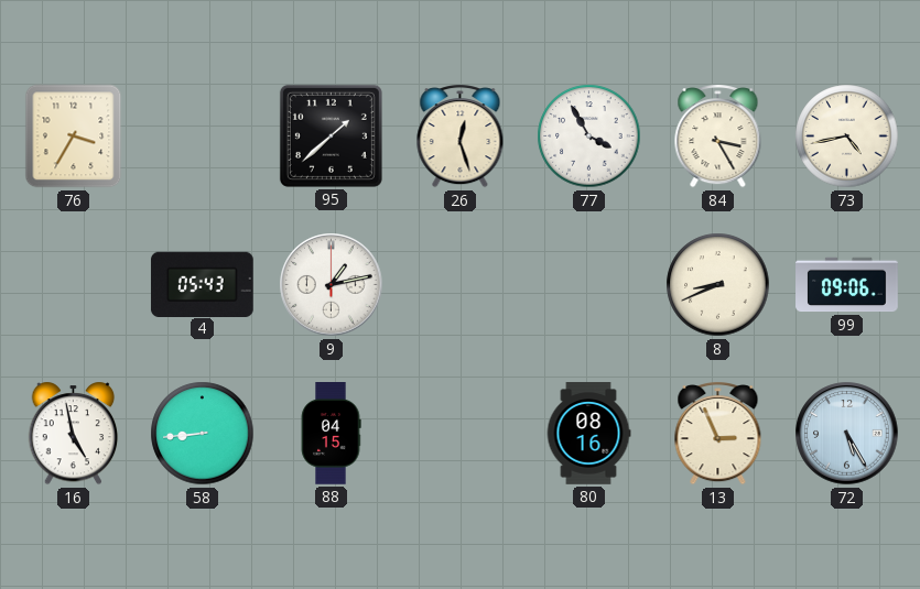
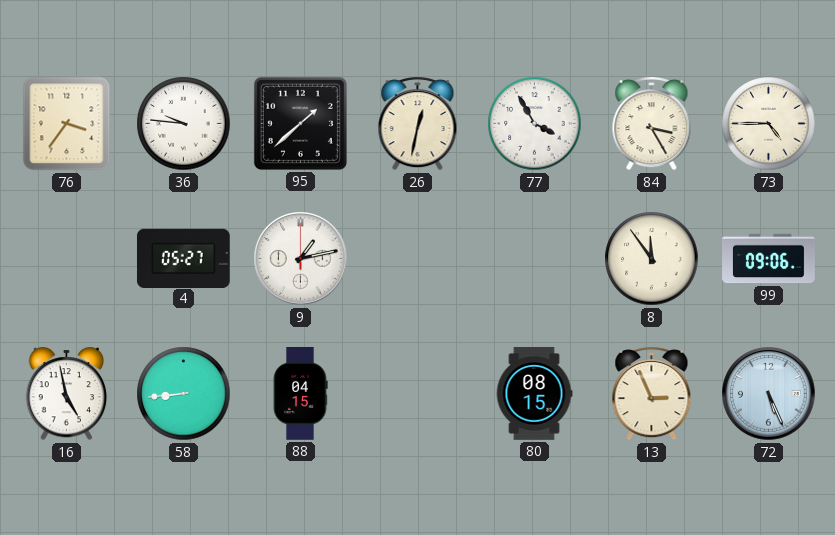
76: 3:35 -> 3:36 (67, 124)
36: none -> 9:46 (184, 124)
26: 12:27 -> 12:32 (418, 124)
73: 4:43 -> 4:45 (769, 124)
4: 05:43 -> 05:27 (184, 258)
8: 8:41 -> 11:54 (652, 259)
80: 08:16 -> 08:15 (534, 394)
72: 5:25 -> 5:26 (769, 394)
